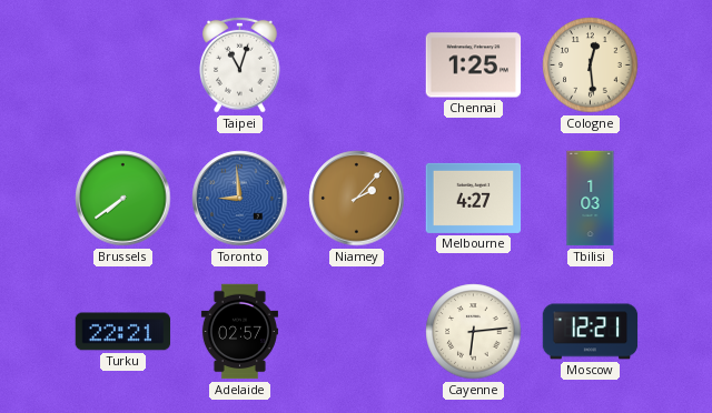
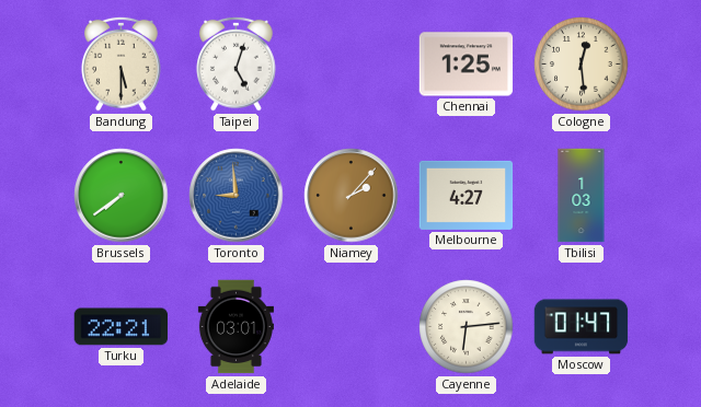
Bandung: none -> 5:30 (122, 63)
Taipei: 11:03 -> 5:03 (237, 63)
Adelaide: 02:57 -> 03:01 (235, 327)
Moscow: 12:21 -> 01:47 (582, 327)
